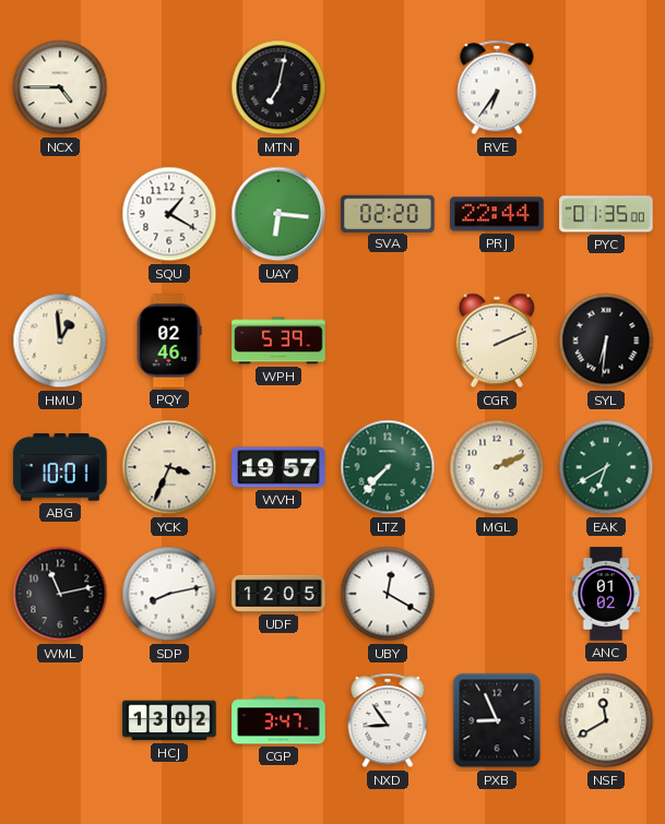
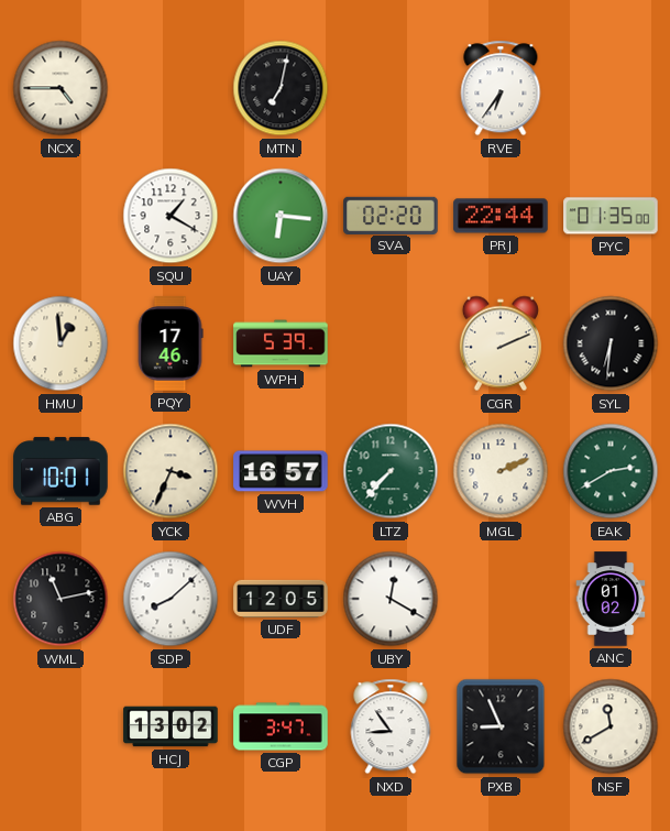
PQY: 02:46 -> 17:46 (171, 343)
WVH: 19:57 -> 16:57 (281, 471)
EAK: 6:40 -> 2:40 (611, 471)
SDP: 8:13 -> 8:08 (171, 599)
